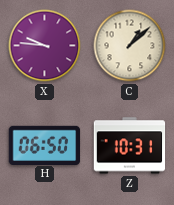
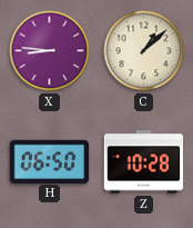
X: 9:46 -> 8:46 (50, 51)
Z: 10:31 -> 10:28 (144, 162)
